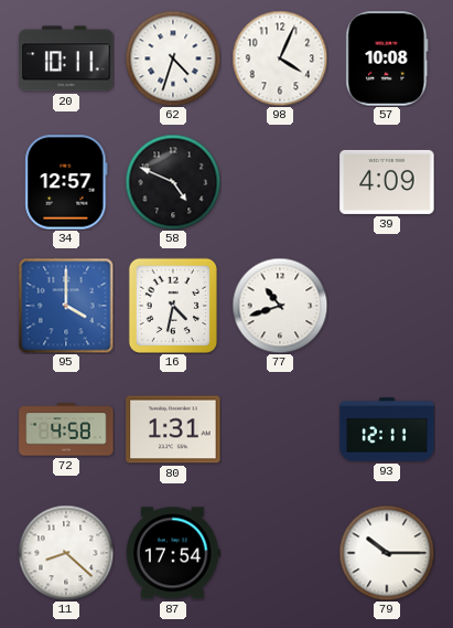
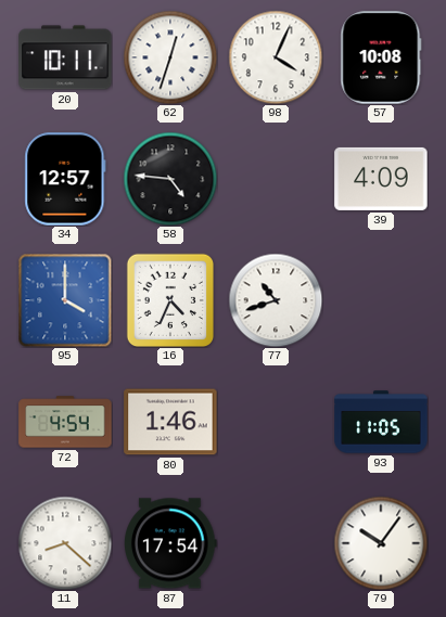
62: 4:33 -> 12:33 (170, 57)
58: 4:49 -> 4:46 (170, 179)
16: 4:32 -> 4:34 (169, 299)
72: 4:58 -> 4:54 (65, 422)
80: 1:31 -> 1:46 (170, 422)
93: 12:11 -> 11:05 (381, 422)
79: 10:15 -> 10:06 (381, 543)
